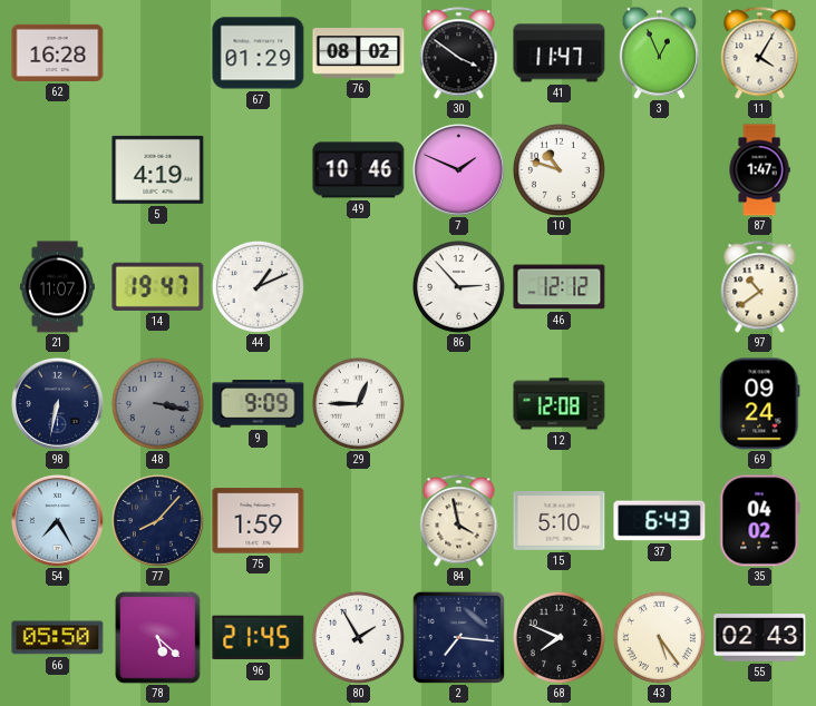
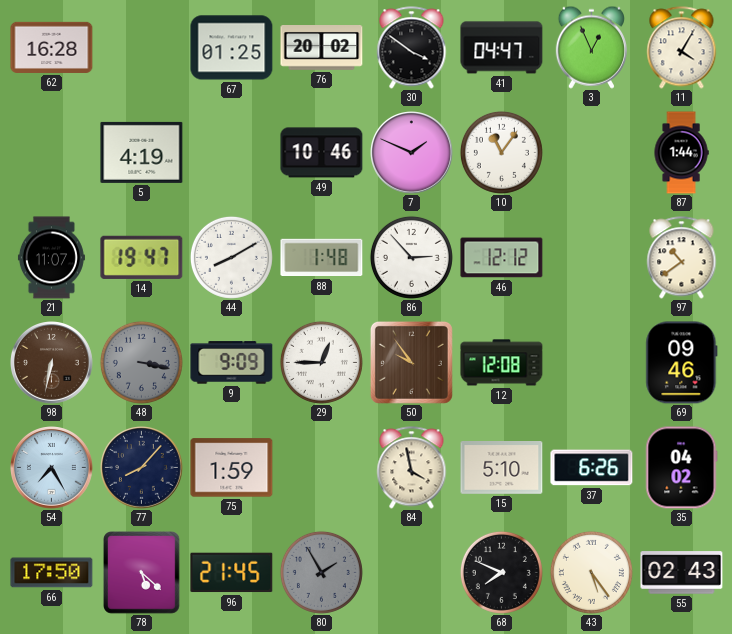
67: 01:29 -> 01:25 (232, 48)
76: 08:02 -> 20:02 (322, 48)
41: 11:47 -> 04:47 (502, 48)
10: 10:48 -> 11:06 (501, 152)
87: 1:47 -> 1:44 (681, 153)
44: 1:11 -> 8:10 (231, 257)
88: none -> 1:48 (322, 258)
98 dial: navy -> brown (52, 363)
50: none -> 9:54 (411, 362)
69: 09:24 -> 09:46 (682, 363)
37: 6:43 -> 6:26 (592, 468)
66: 05:50 -> 17:50 (52, 573)
80 dial: white -> grey (321, 572)
2: 7:16 -> none (458, 637)
